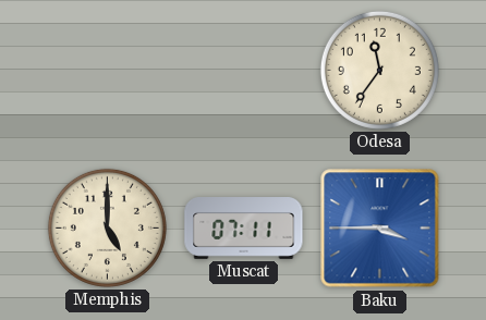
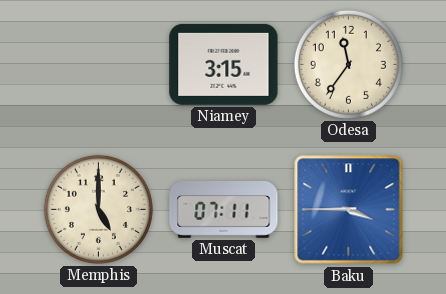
Niamey: none -> 3:15 (224, 64)
